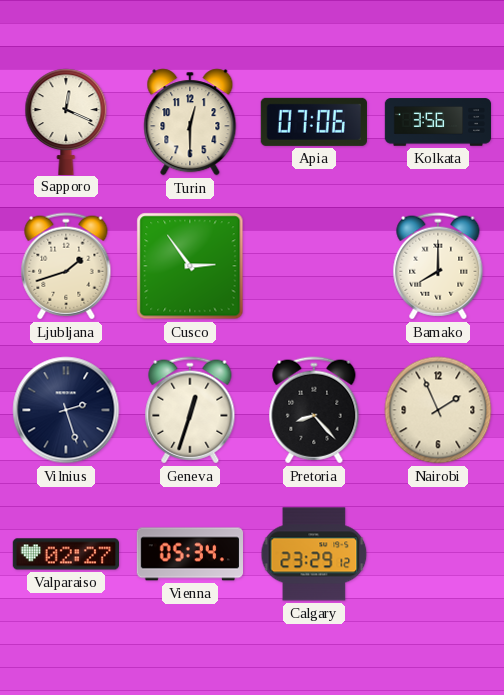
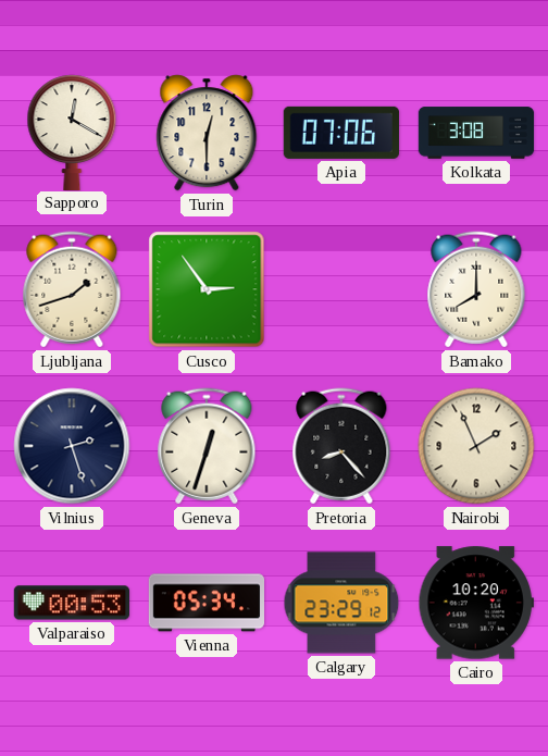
Sapporo: 12:19 -> 12:20 (72, 132)
Kolkata: 3:56 -> 3:08 (476, 133)
Valparaiso: 02:27 -> 00:53 (71, 603)
Cairo: none -> 10:20 (476, 603)
